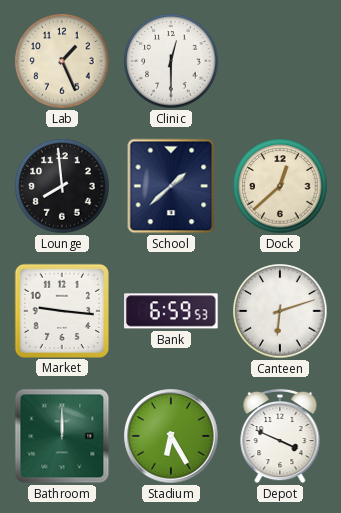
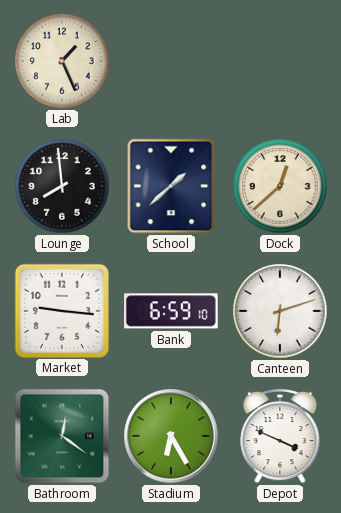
Clinic: 12:30 -> none (171, 61)
Bank: 6:59:53 -> 6:59:10 (172, 311)
Bathroom: 12:00 -> 12:21 (62, 436)
